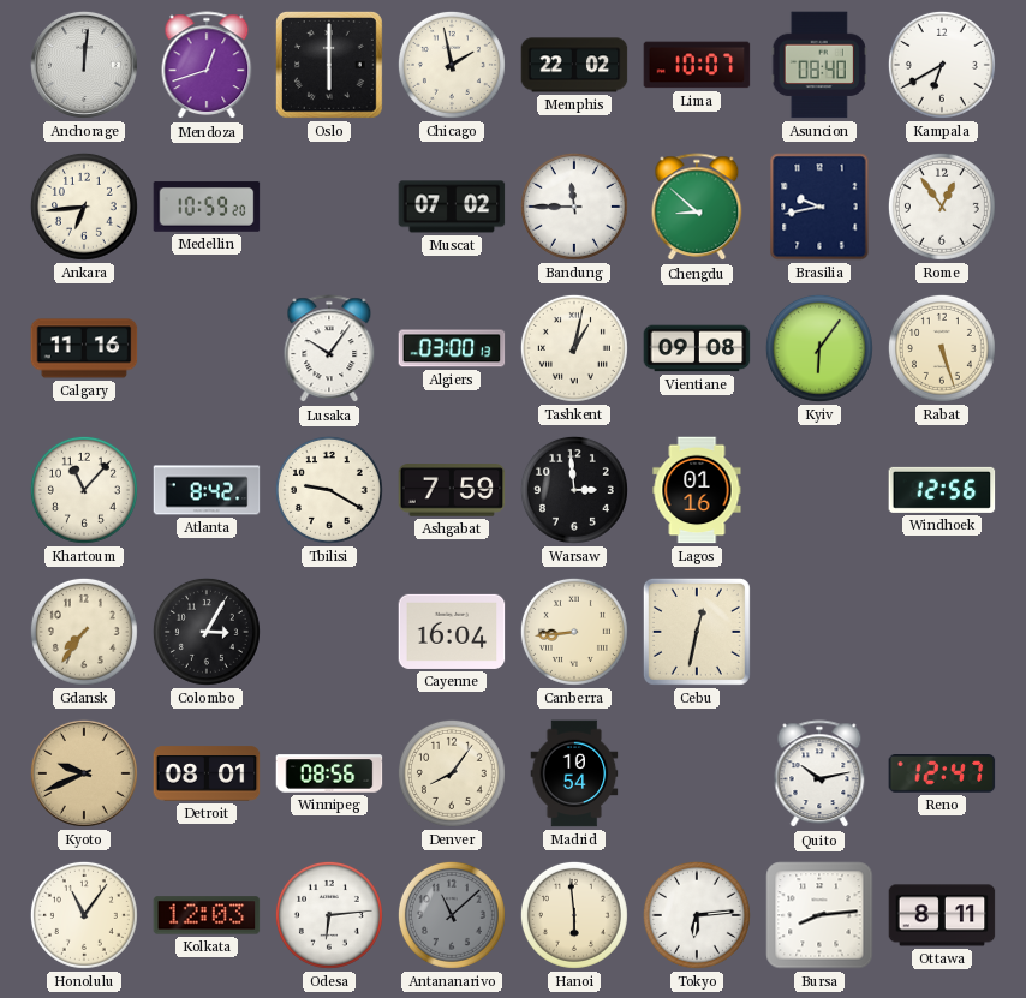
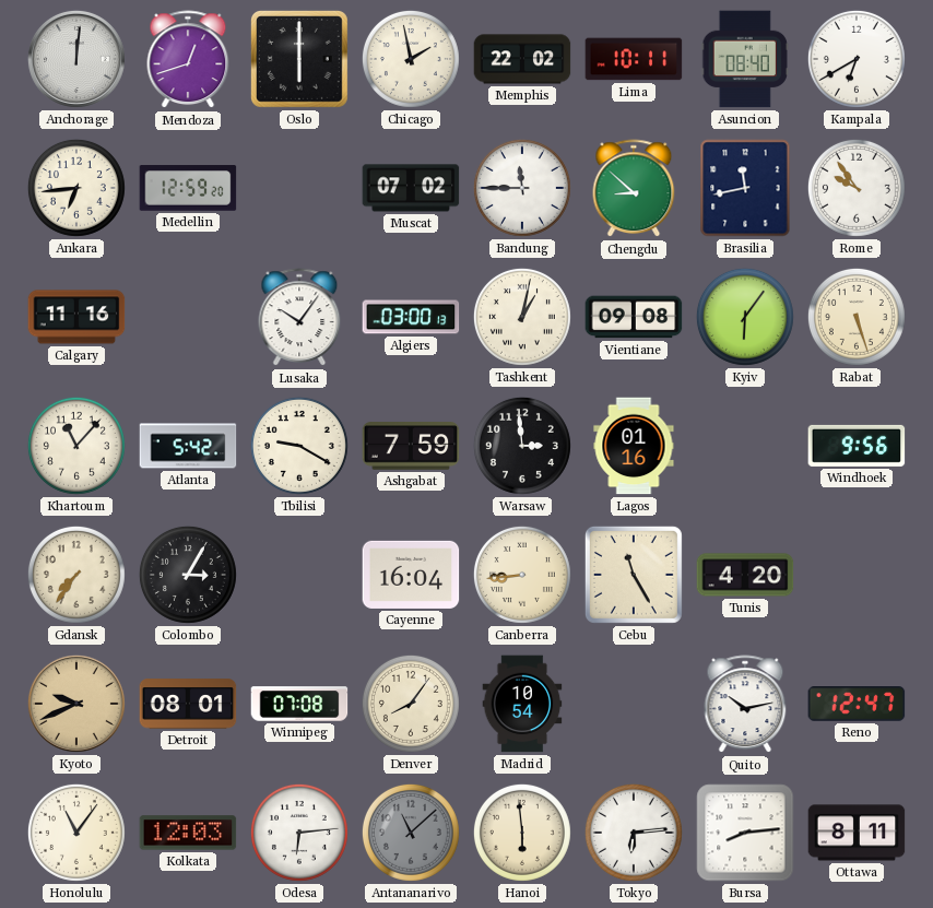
Lima: 10:07 -> 10:11 (634, 59)
Medellin: 10:59 -> 12:59 (188, 188)
Brasilia: 9:43 -> 11:43 (745, 188)
Rome: 12:54 -> 9:54 (857, 188)
Atlanta: 8:42 -> 5:42 (188, 446)
Windhoek: 12:56 -> 9:56 (857, 446)
Cebu: 12:32 -> 11:25 (634, 575)
Tunis: none -> 4:20 (745, 575)
Winnipeg: 08:56 -> 07:08 (299, 704)
